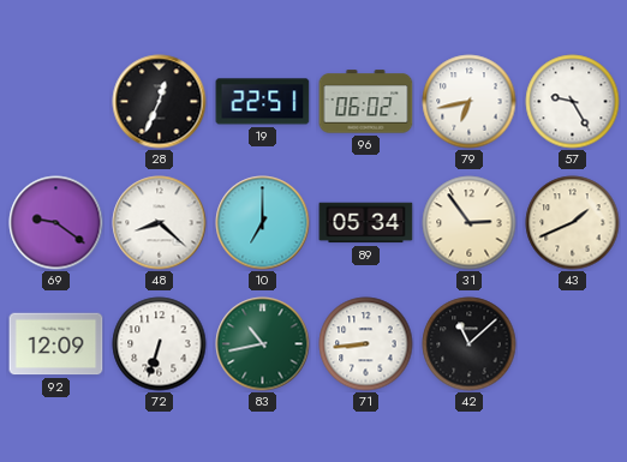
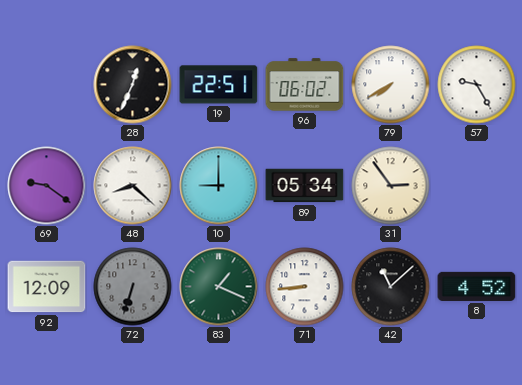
79: 6:43 -> 7:40 (391, 85)
10: 7:00 -> 9:00 (219, 186)
43: 1:41 -> none (573, 223)
72 dial: white -> grey (133, 287)
83: 10:43 -> 1:19 (219, 287)
8: none -> 4:52 (477, 286)
